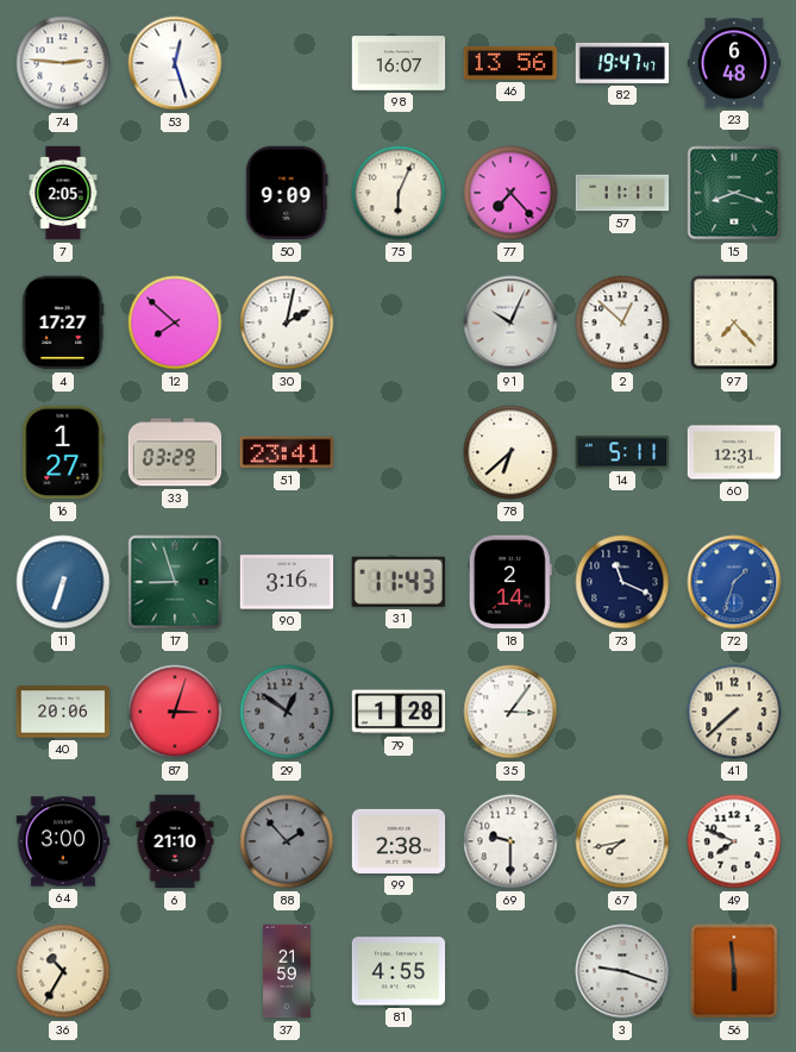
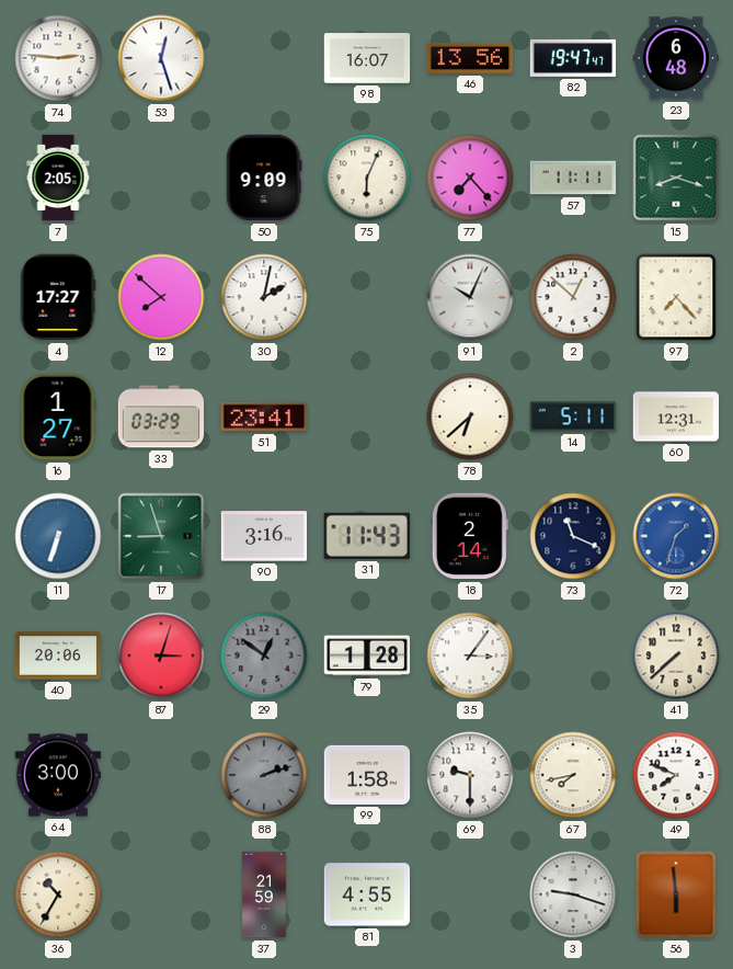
6: 21:10 -> none (175, 841)
88: 1:53 -> 2:12 (264, 775)
99: 2:38 -> 1:58 (367, 775)
